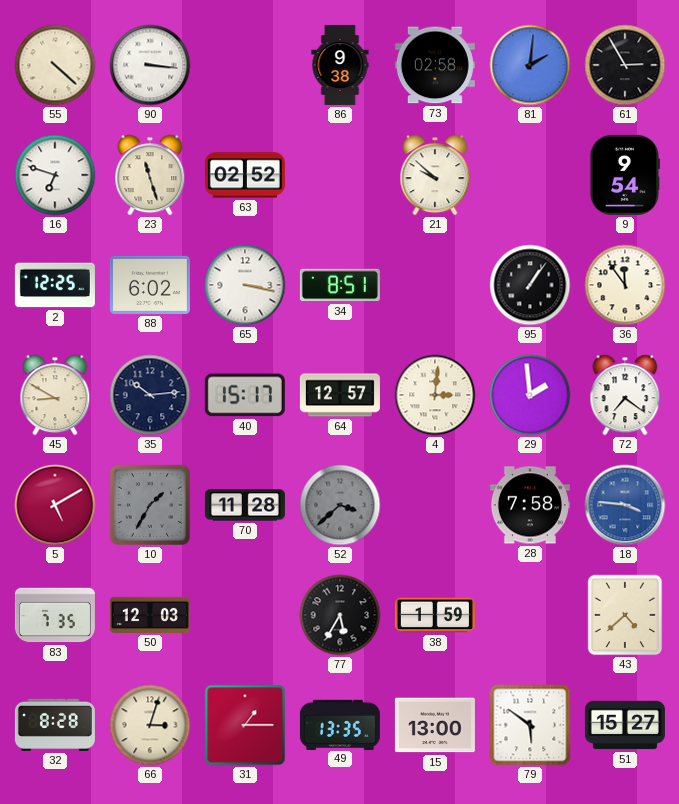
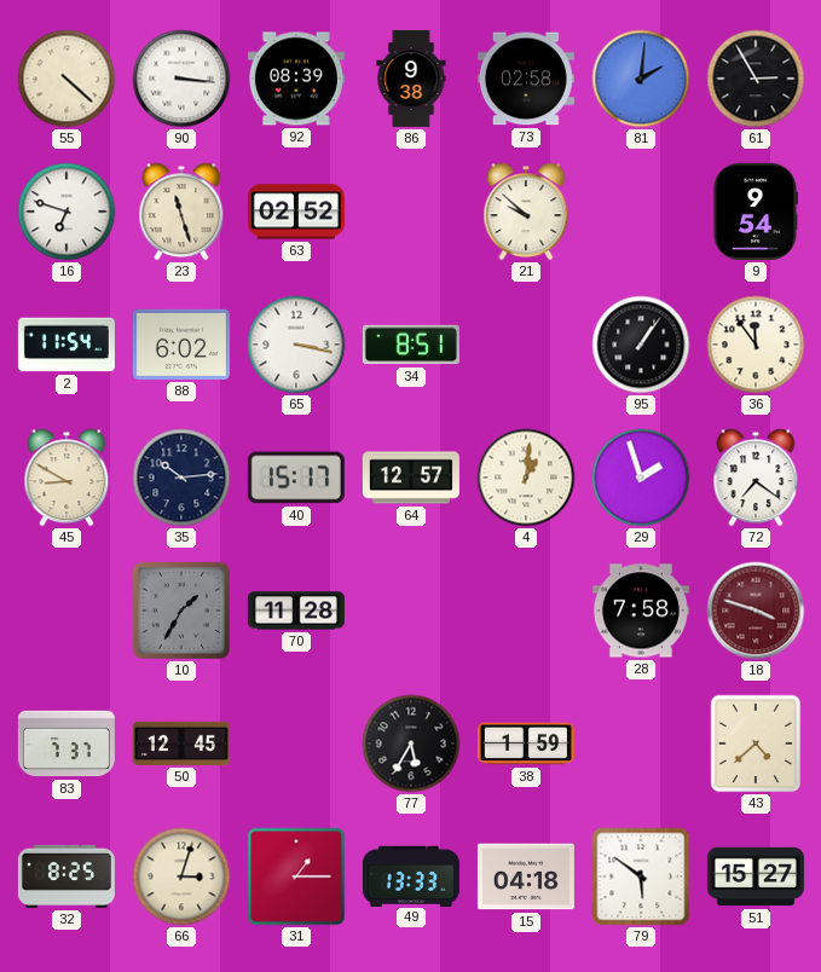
92: none -> 08:39 (296, 79)
2: 12:25 -> 11:54 (67, 345)
4: 3:01 -> 1:01 (526, 478)
29: 1:59 -> 1:57 (641, 478)
5: 5:10 -> none (55, 505)
52: 3:38 -> none (340, 505)
18: 3:46 -> 3:48 (756, 611)
18 dial: blue -> burgundy (756, 611)
83: 7:35 -> 7:37 (67, 744)
50: 12:03 -> 12:45 (181, 744)
32: 8:28 -> 8:25 (67, 876)
49: 13:35 -> 13:33 (411, 875)
15: 13:00 -> 04:18 (526, 876)
